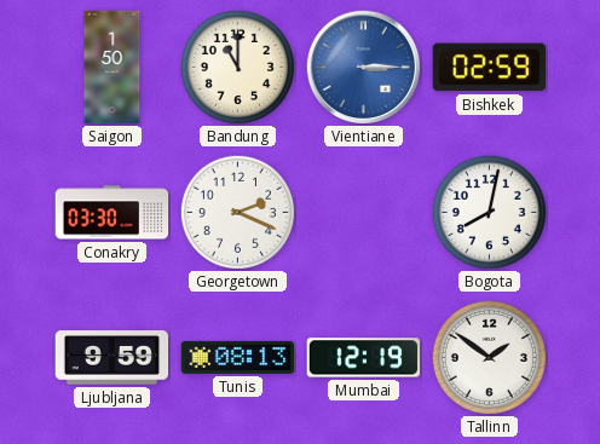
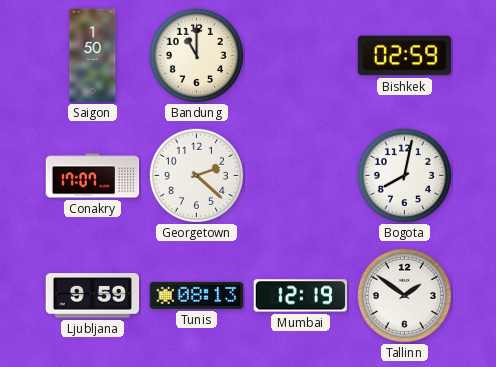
Vientiane: 3:15 -> none (363, 67)
Conakry: 03:30 -> 17:07 (93, 176)
Georgetown: 2:19 -> 2:22 (196, 175)
